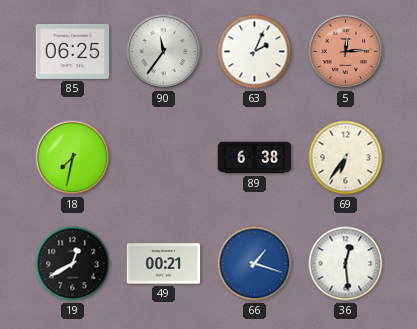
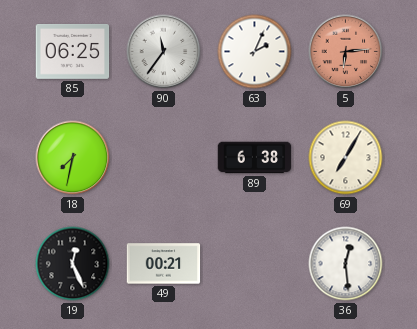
5: 12:14 -> 6:14 (346, 52)
69: 6:36 -> 7:05 (346, 158)
19: 12:40 -> 12:26 (73, 264)
66: 1:18 -> none (255, 264)
